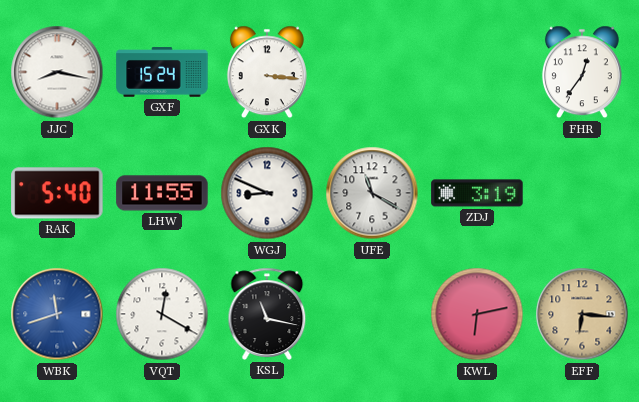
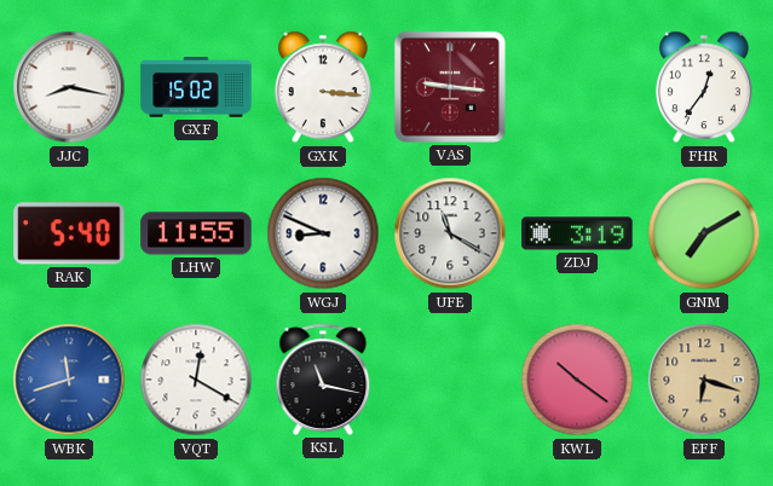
GXF: 15:24 -> 15:02 (196, 87)
VAS: none -> 9:16 (450, 87)
GNM: none -> 7:10 (704, 233)
KWL: 6:13 -> 10:21 (577, 380)
EFF: 6:16 -> 6:18 (704, 380)
